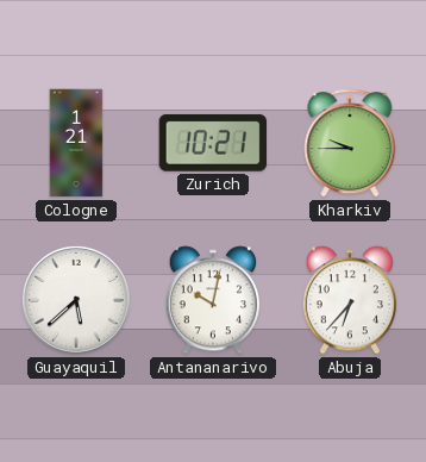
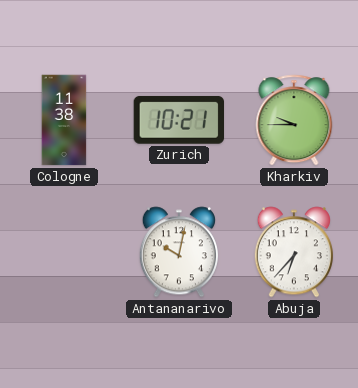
Cologne: 1:21 -> 11:38 (64, 120)
Guayaquil: 5:38 -> none (76, 300)
